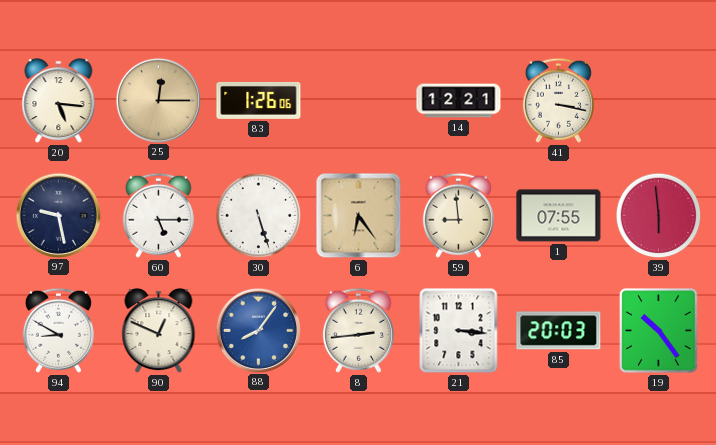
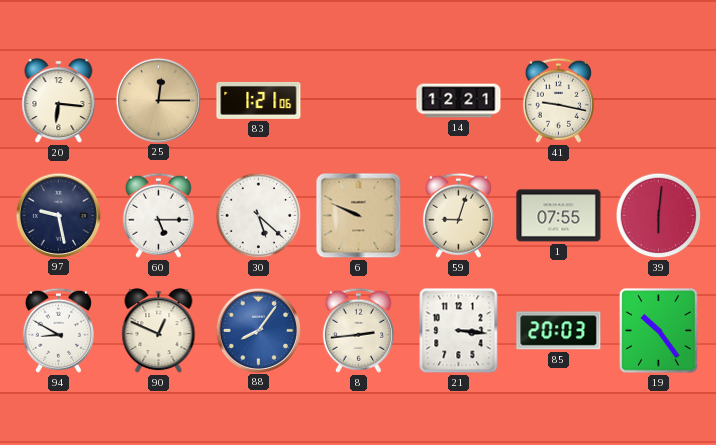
20: 5:16 -> 6:16 (59, 101)
83: 1:26 -> 1:21 (259, 100)
41: 3:17 -> 9:17 (558, 100)
30: 5:27 -> 5:22 (259, 216)
6: 6:24 -> 9:49 (359, 216)
59: 8:59 -> 9:03 (458, 215)
39: 5:59 -> 6:01 (659, 216)
